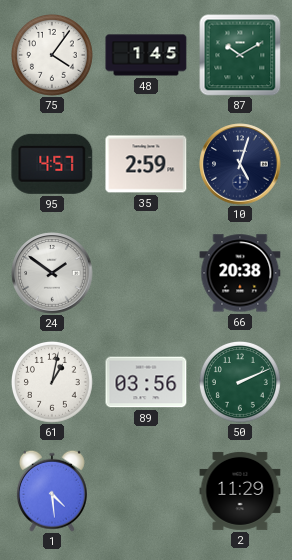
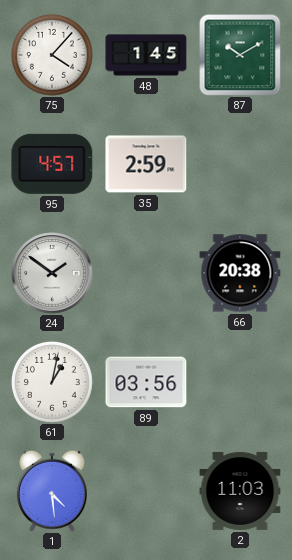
75: 4:06 -> 4:07 (52, 55)
10: 5:03 -> none (240, 164)
50: 2:11 -> none (240, 382)
2: 11:29 -> 11:03 (240, 491)
